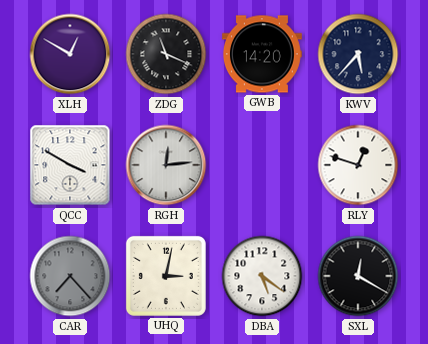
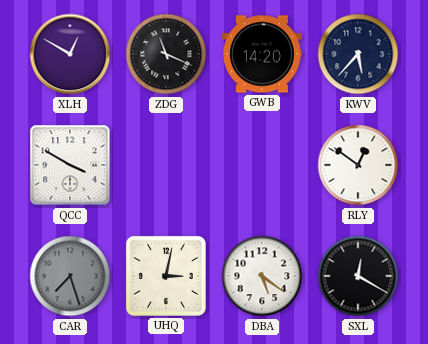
RGH: 12:14 -> none (166, 165)
RLY: 12:48 -> 12:51 (358, 165)
CAR: 7:23 -> 7:27 (70, 276)
